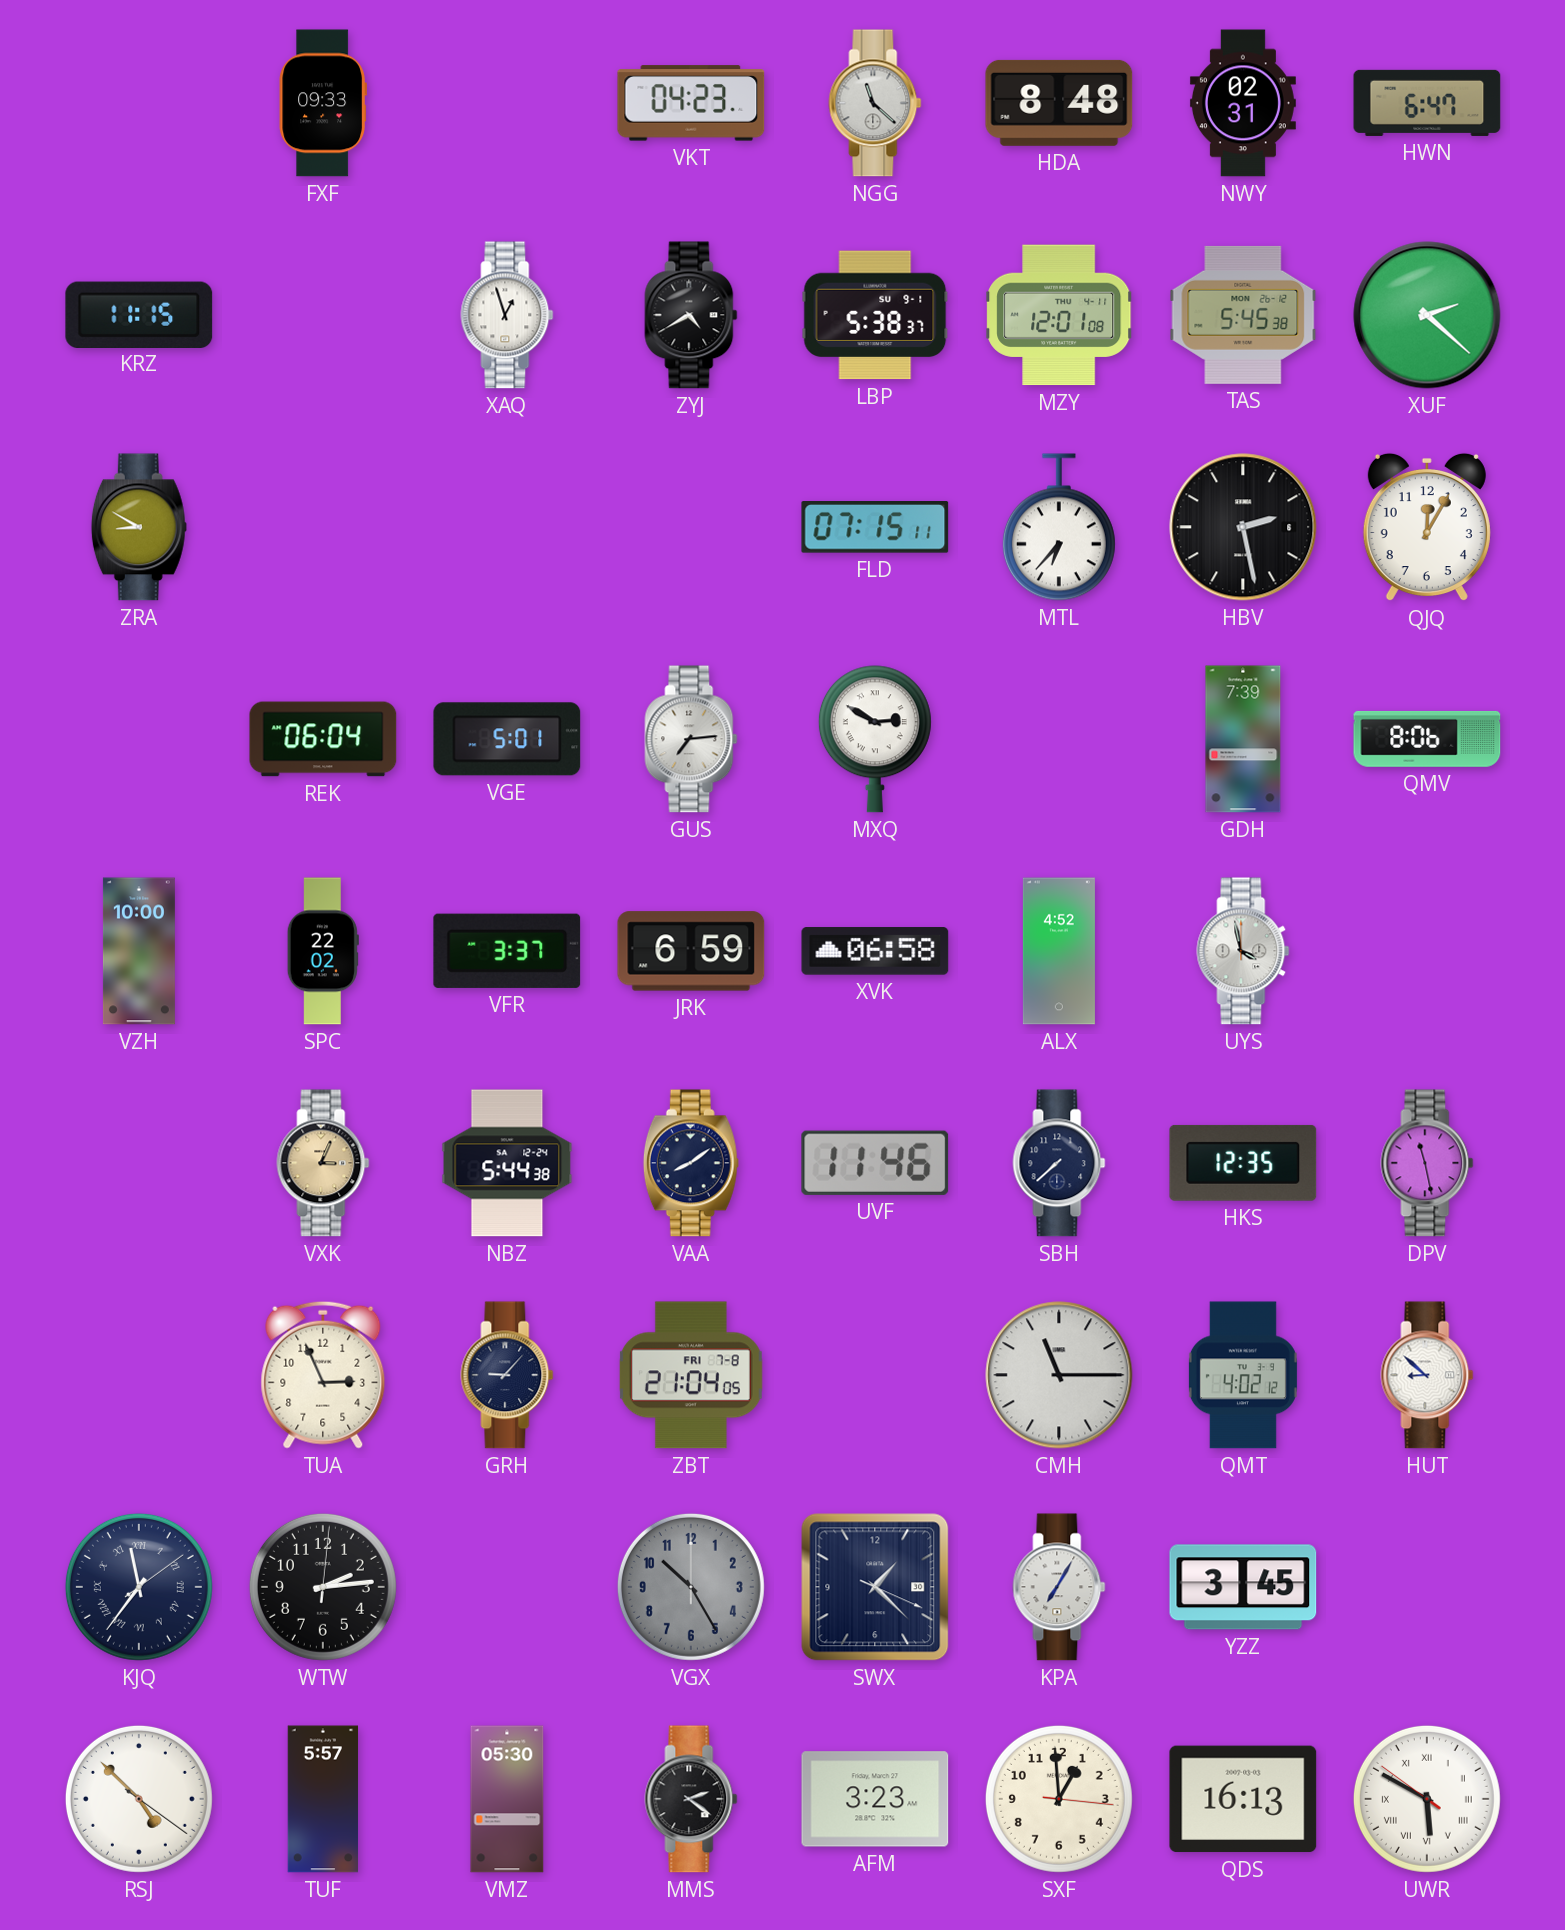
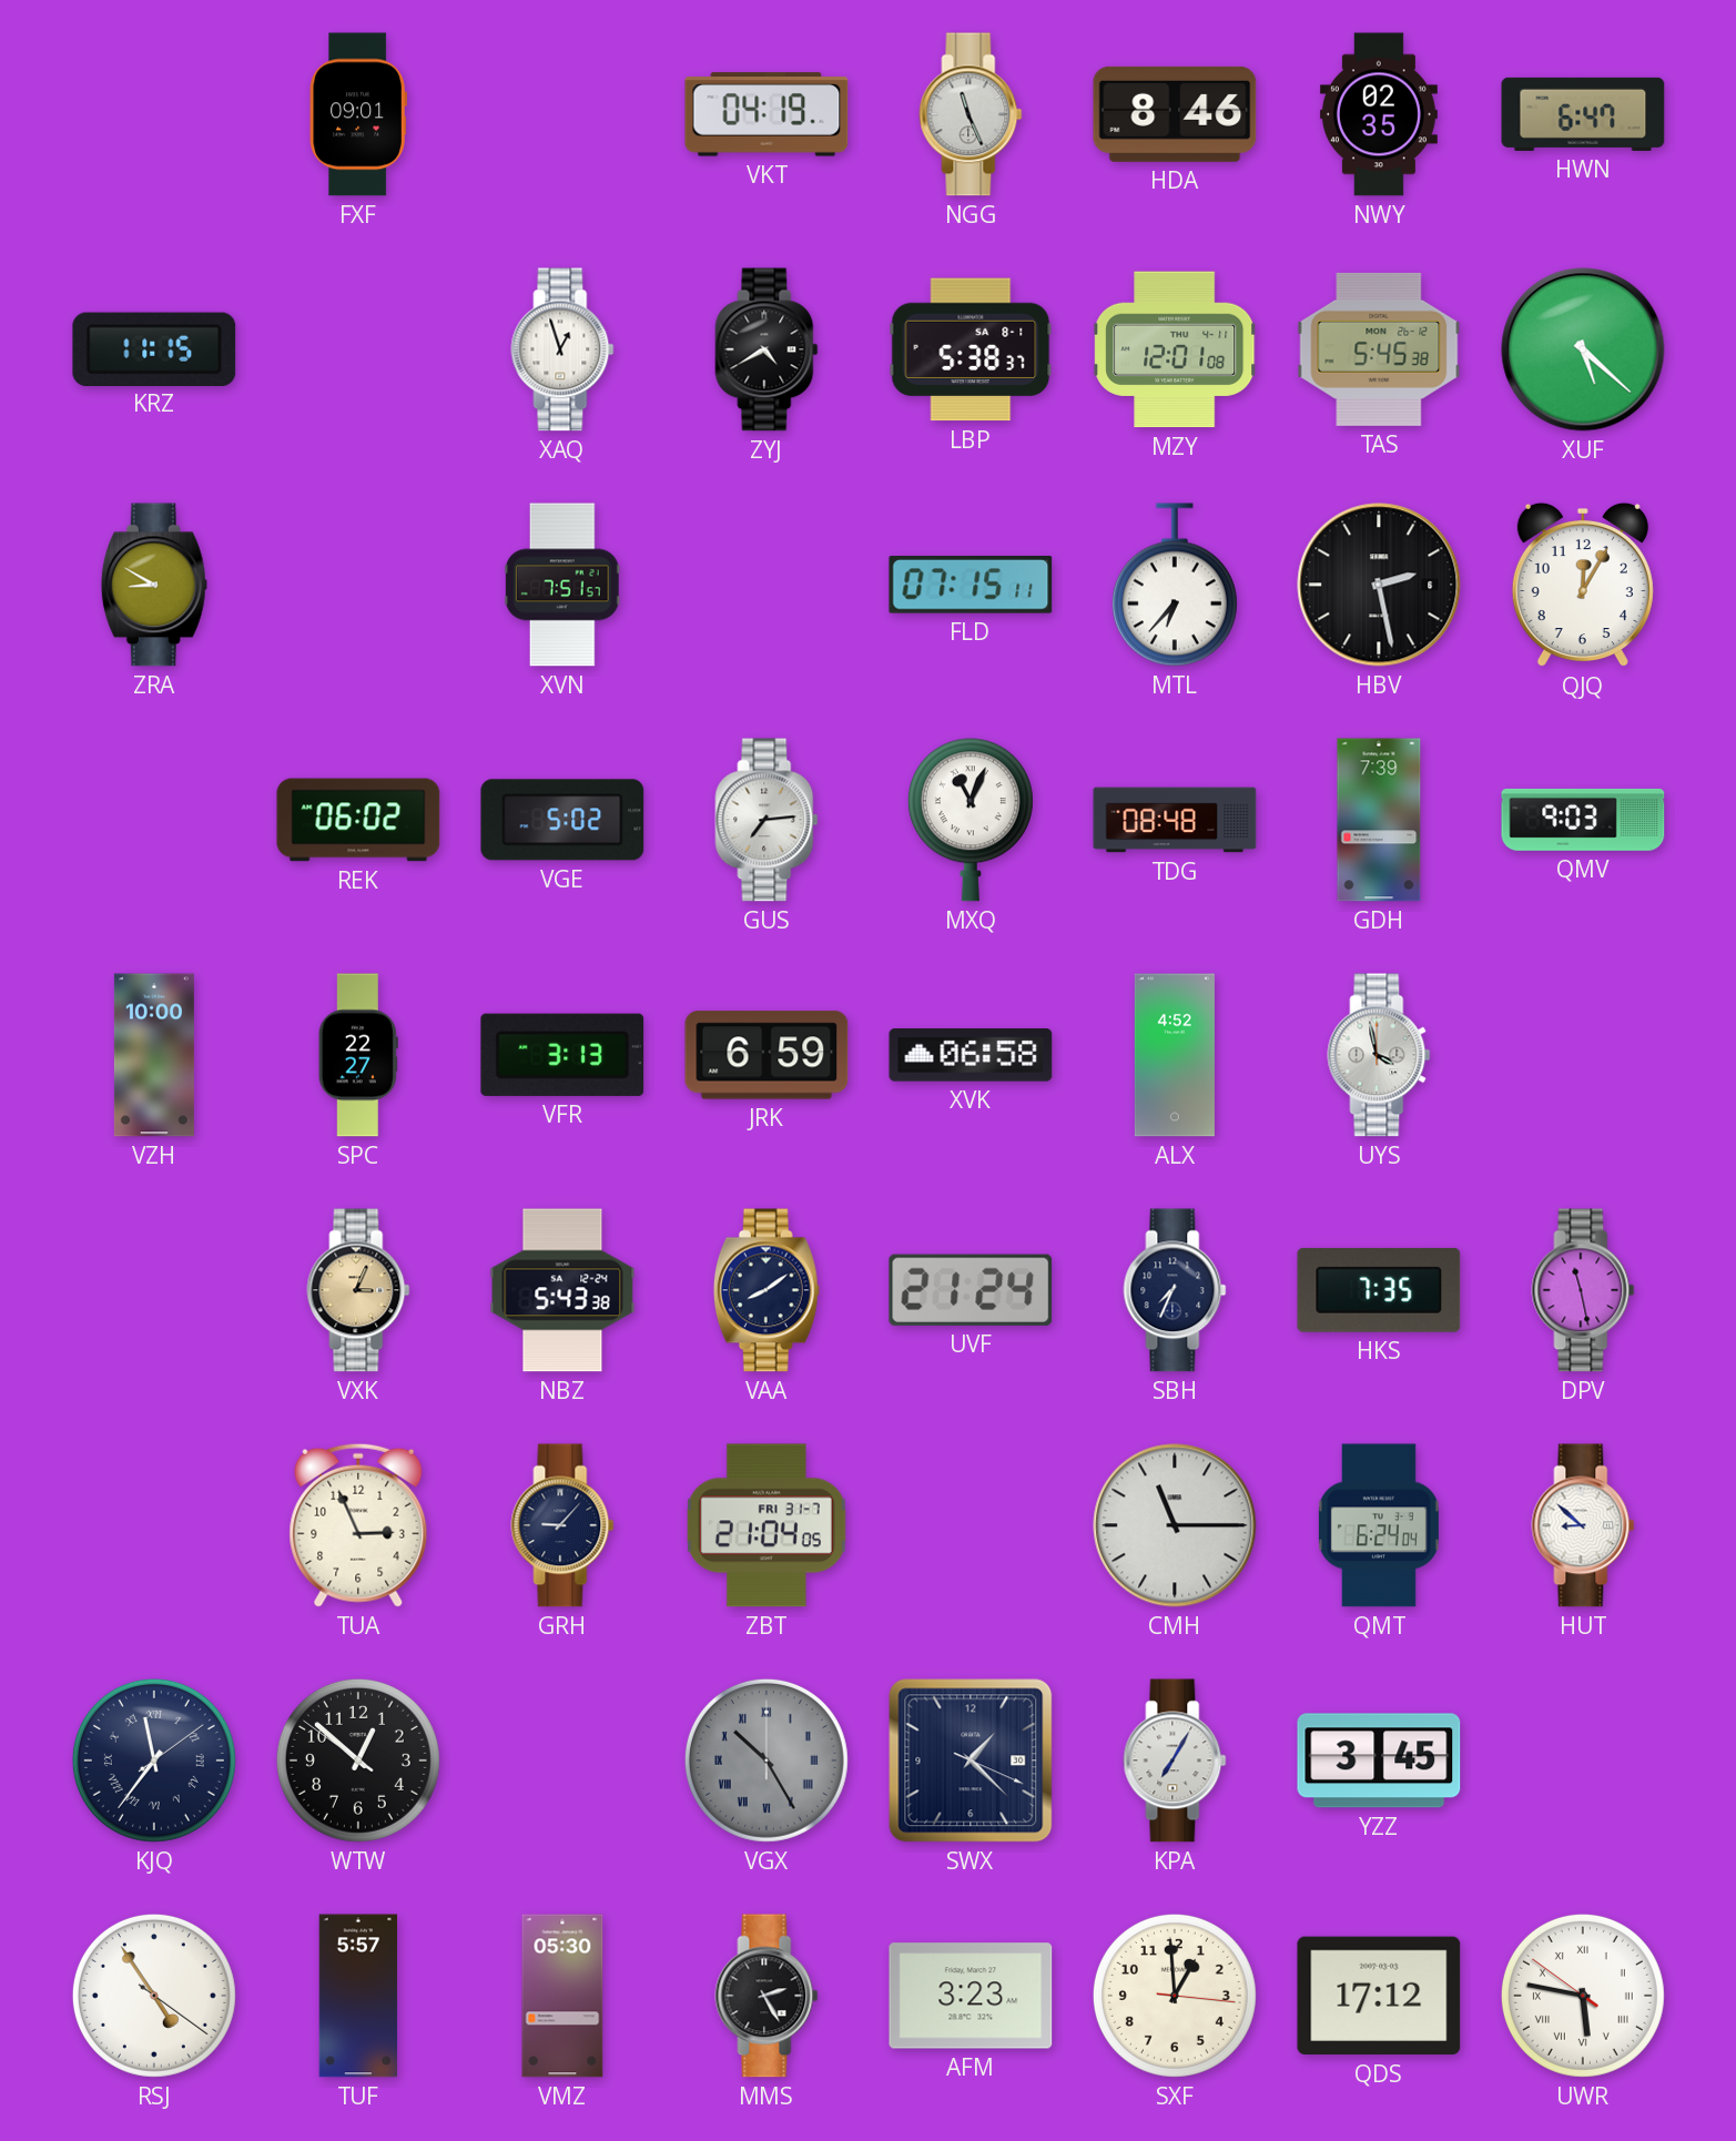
FXF: 09:33 -> 09:01 (357, 114)
VKT: 04:23 -> 04:19 (767, 114)
NGG: 11:22 -> 11:26 (971, 114)
HDA: 8:48 -> 8:46 (1175, 114)
NWY: 02:31 -> 02:35 (1379, 114)
LBP date: SU 9-1 -> SA 8-1 (971, 349)
XUF: 2:22 -> 5:22 (1583, 349)
XVN: none -> 7:51 (562, 585)
REK: 06:04 -> 06:02 (358, 820)
VGE: 5:01 -> 5:02 (562, 820)
MXQ: 2:50 -> 11:04 (971, 820)
TDG: none -> 08:48 (1175, 820)
QMV: 8:06 -> 9:03 (1583, 820)
SPC: 22:02 -> 22:27 (358, 1055)
VFR: 3:37 -> 3:13 (562, 1055)
NBZ: 5:44 -> 5:43 (562, 1290)
UVF: 11:46 -> 21:24 (971, 1290)
SBH: 7:38 -> 7:34 (1175, 1290)
HKS: 12:35 -> 7:35 (1379, 1290)
ZBT date: FRI 7-8 -> FRI 31-7 (767, 1525)
QMT: 4:02 -> 6:24 (1379, 1525)
WTW: 2:14 -> 12:51 (358, 1761)
VGX numerals: Arabic -> Roman (767, 1761)
RSJ: 4:52 -> 4:54 (154, 1996)
MMS: 2:21 -> 2:25 (767, 1996)
QDS: 16:13 -> 17:12 (1379, 1996)
UWR: 5:49 -> 5:46 (1583, 1996)
